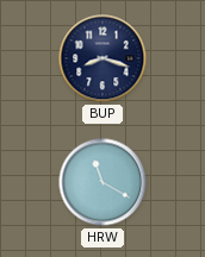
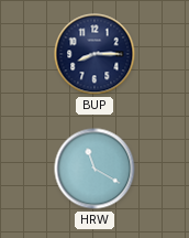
BUP: 8:18 -> 8:15 (94, 54)
